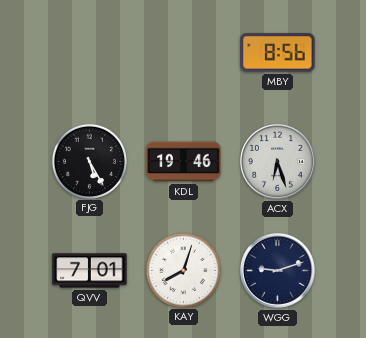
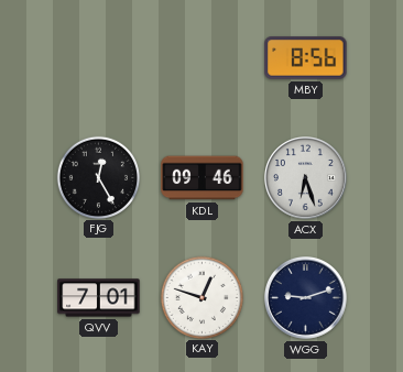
FJG: 5:25 -> 12:25 (98, 177)
KDL: 19:46 -> 09:46 (203, 178)
KAY: 8:03 -> 12:48 (201, 297)
